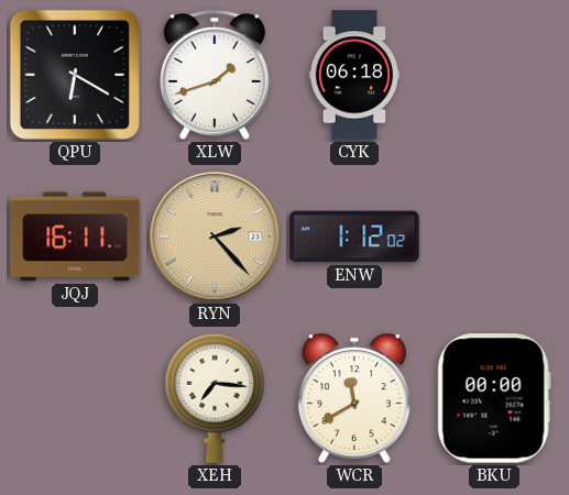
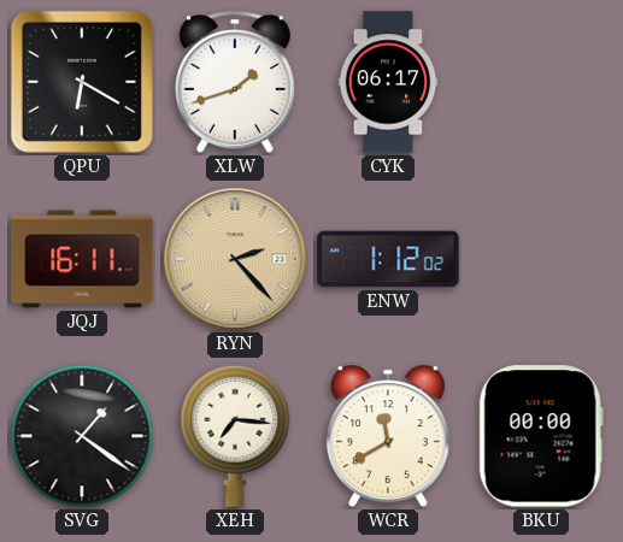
CYK: 06:18 -> 06:17 (388, 82)
SVG: none -> 1:21 (82, 436)
